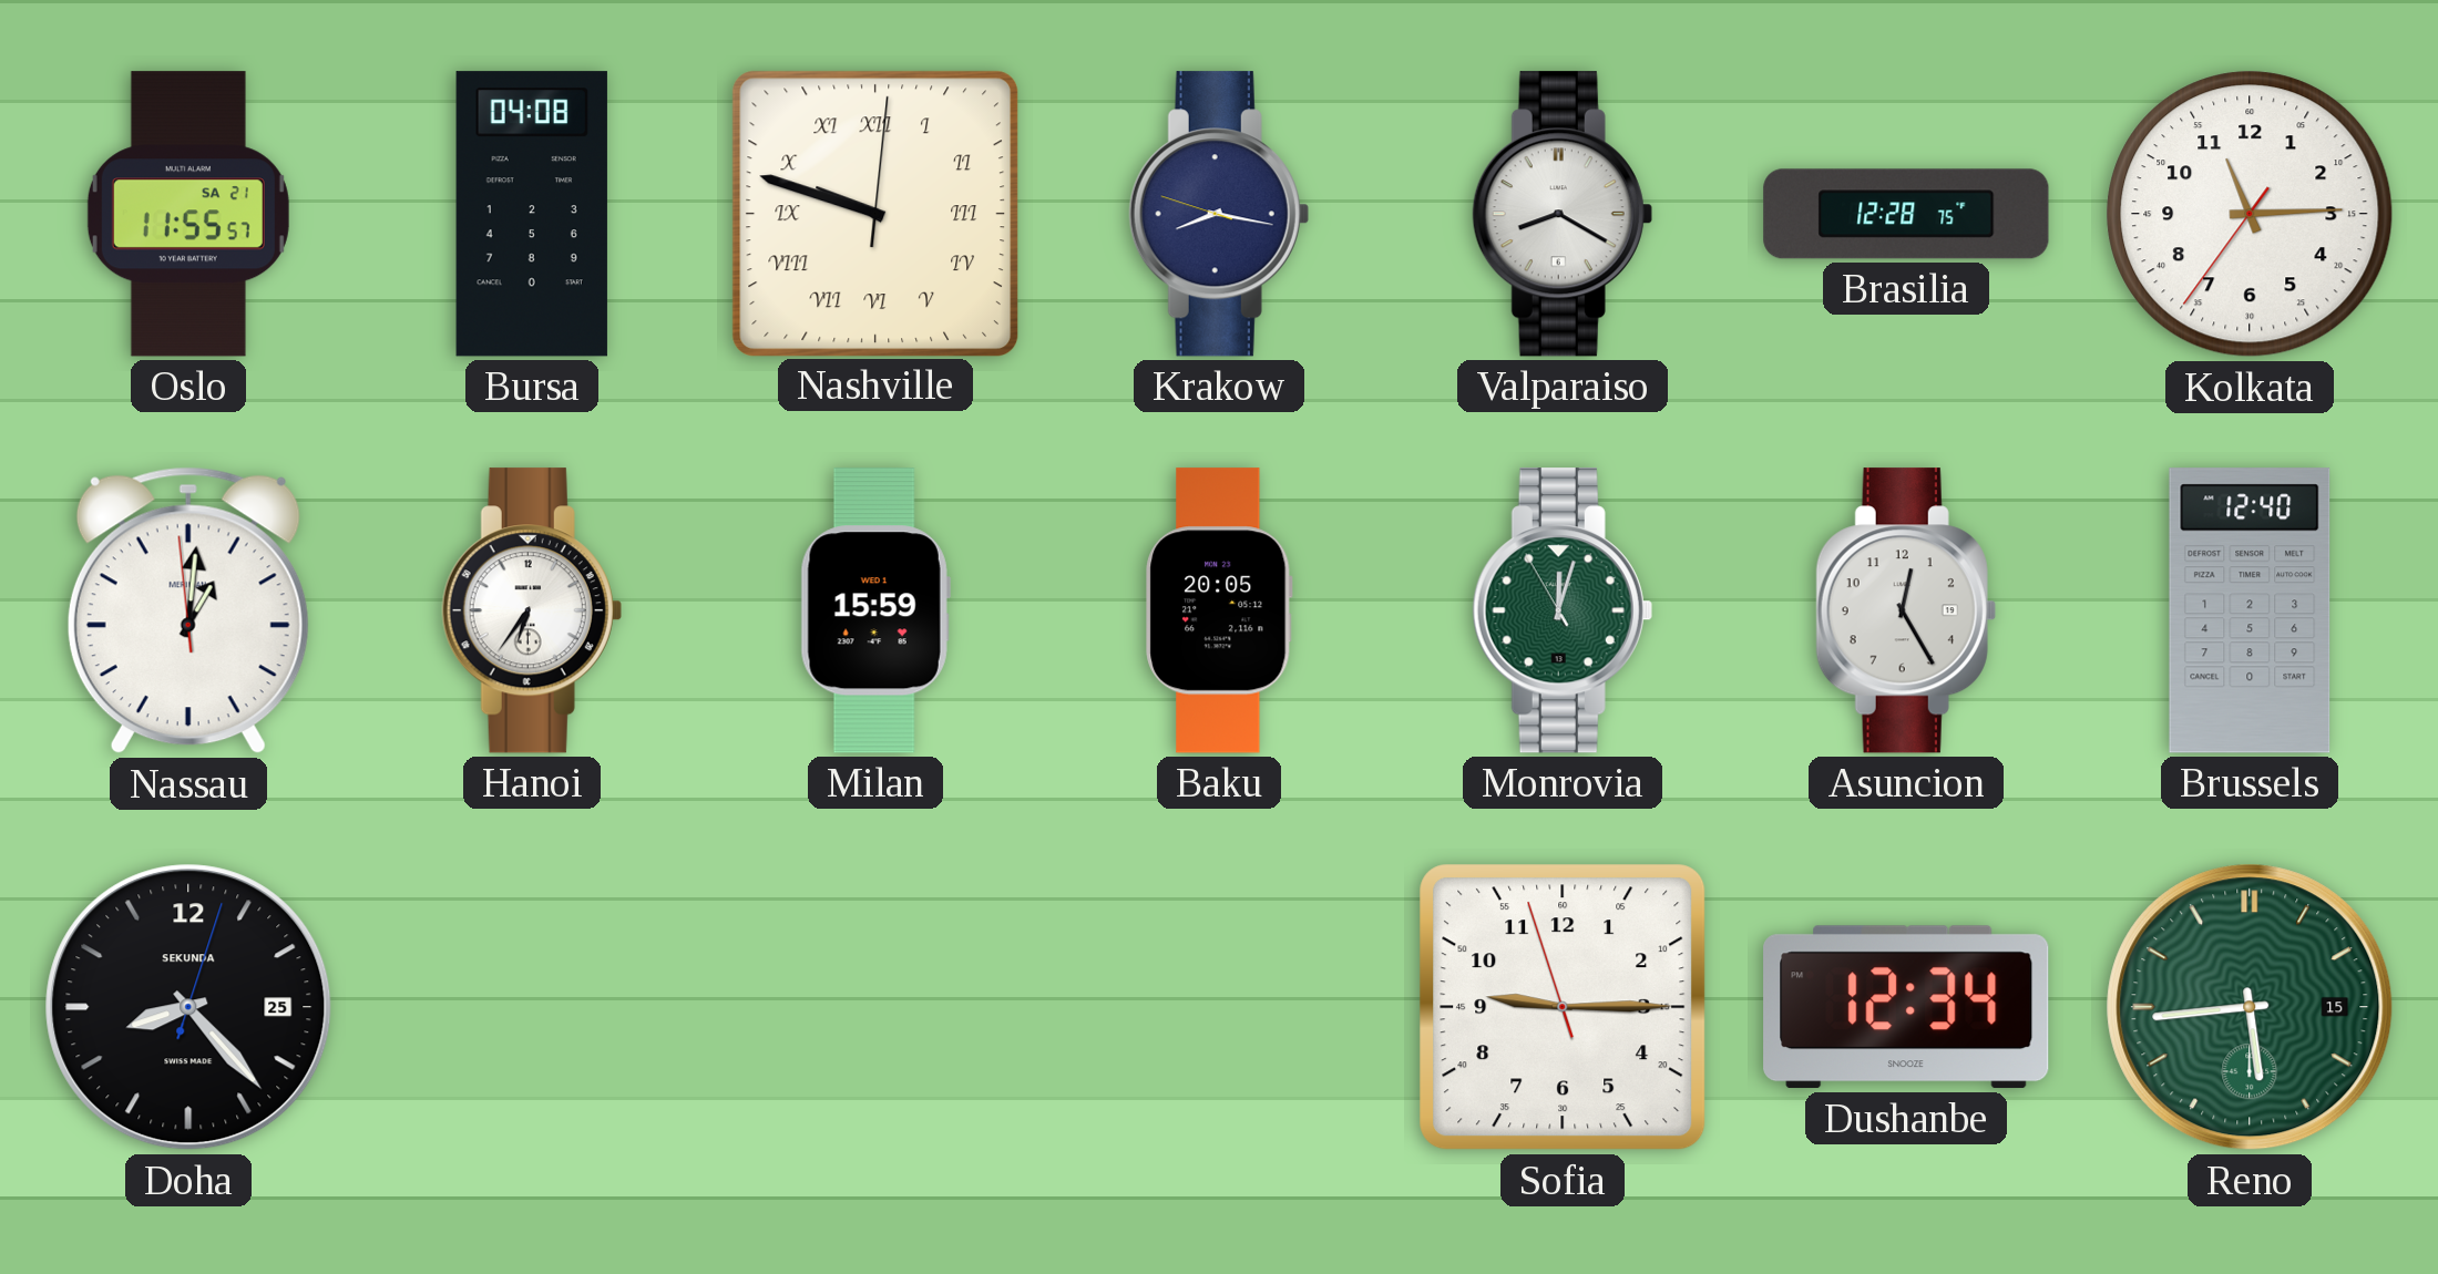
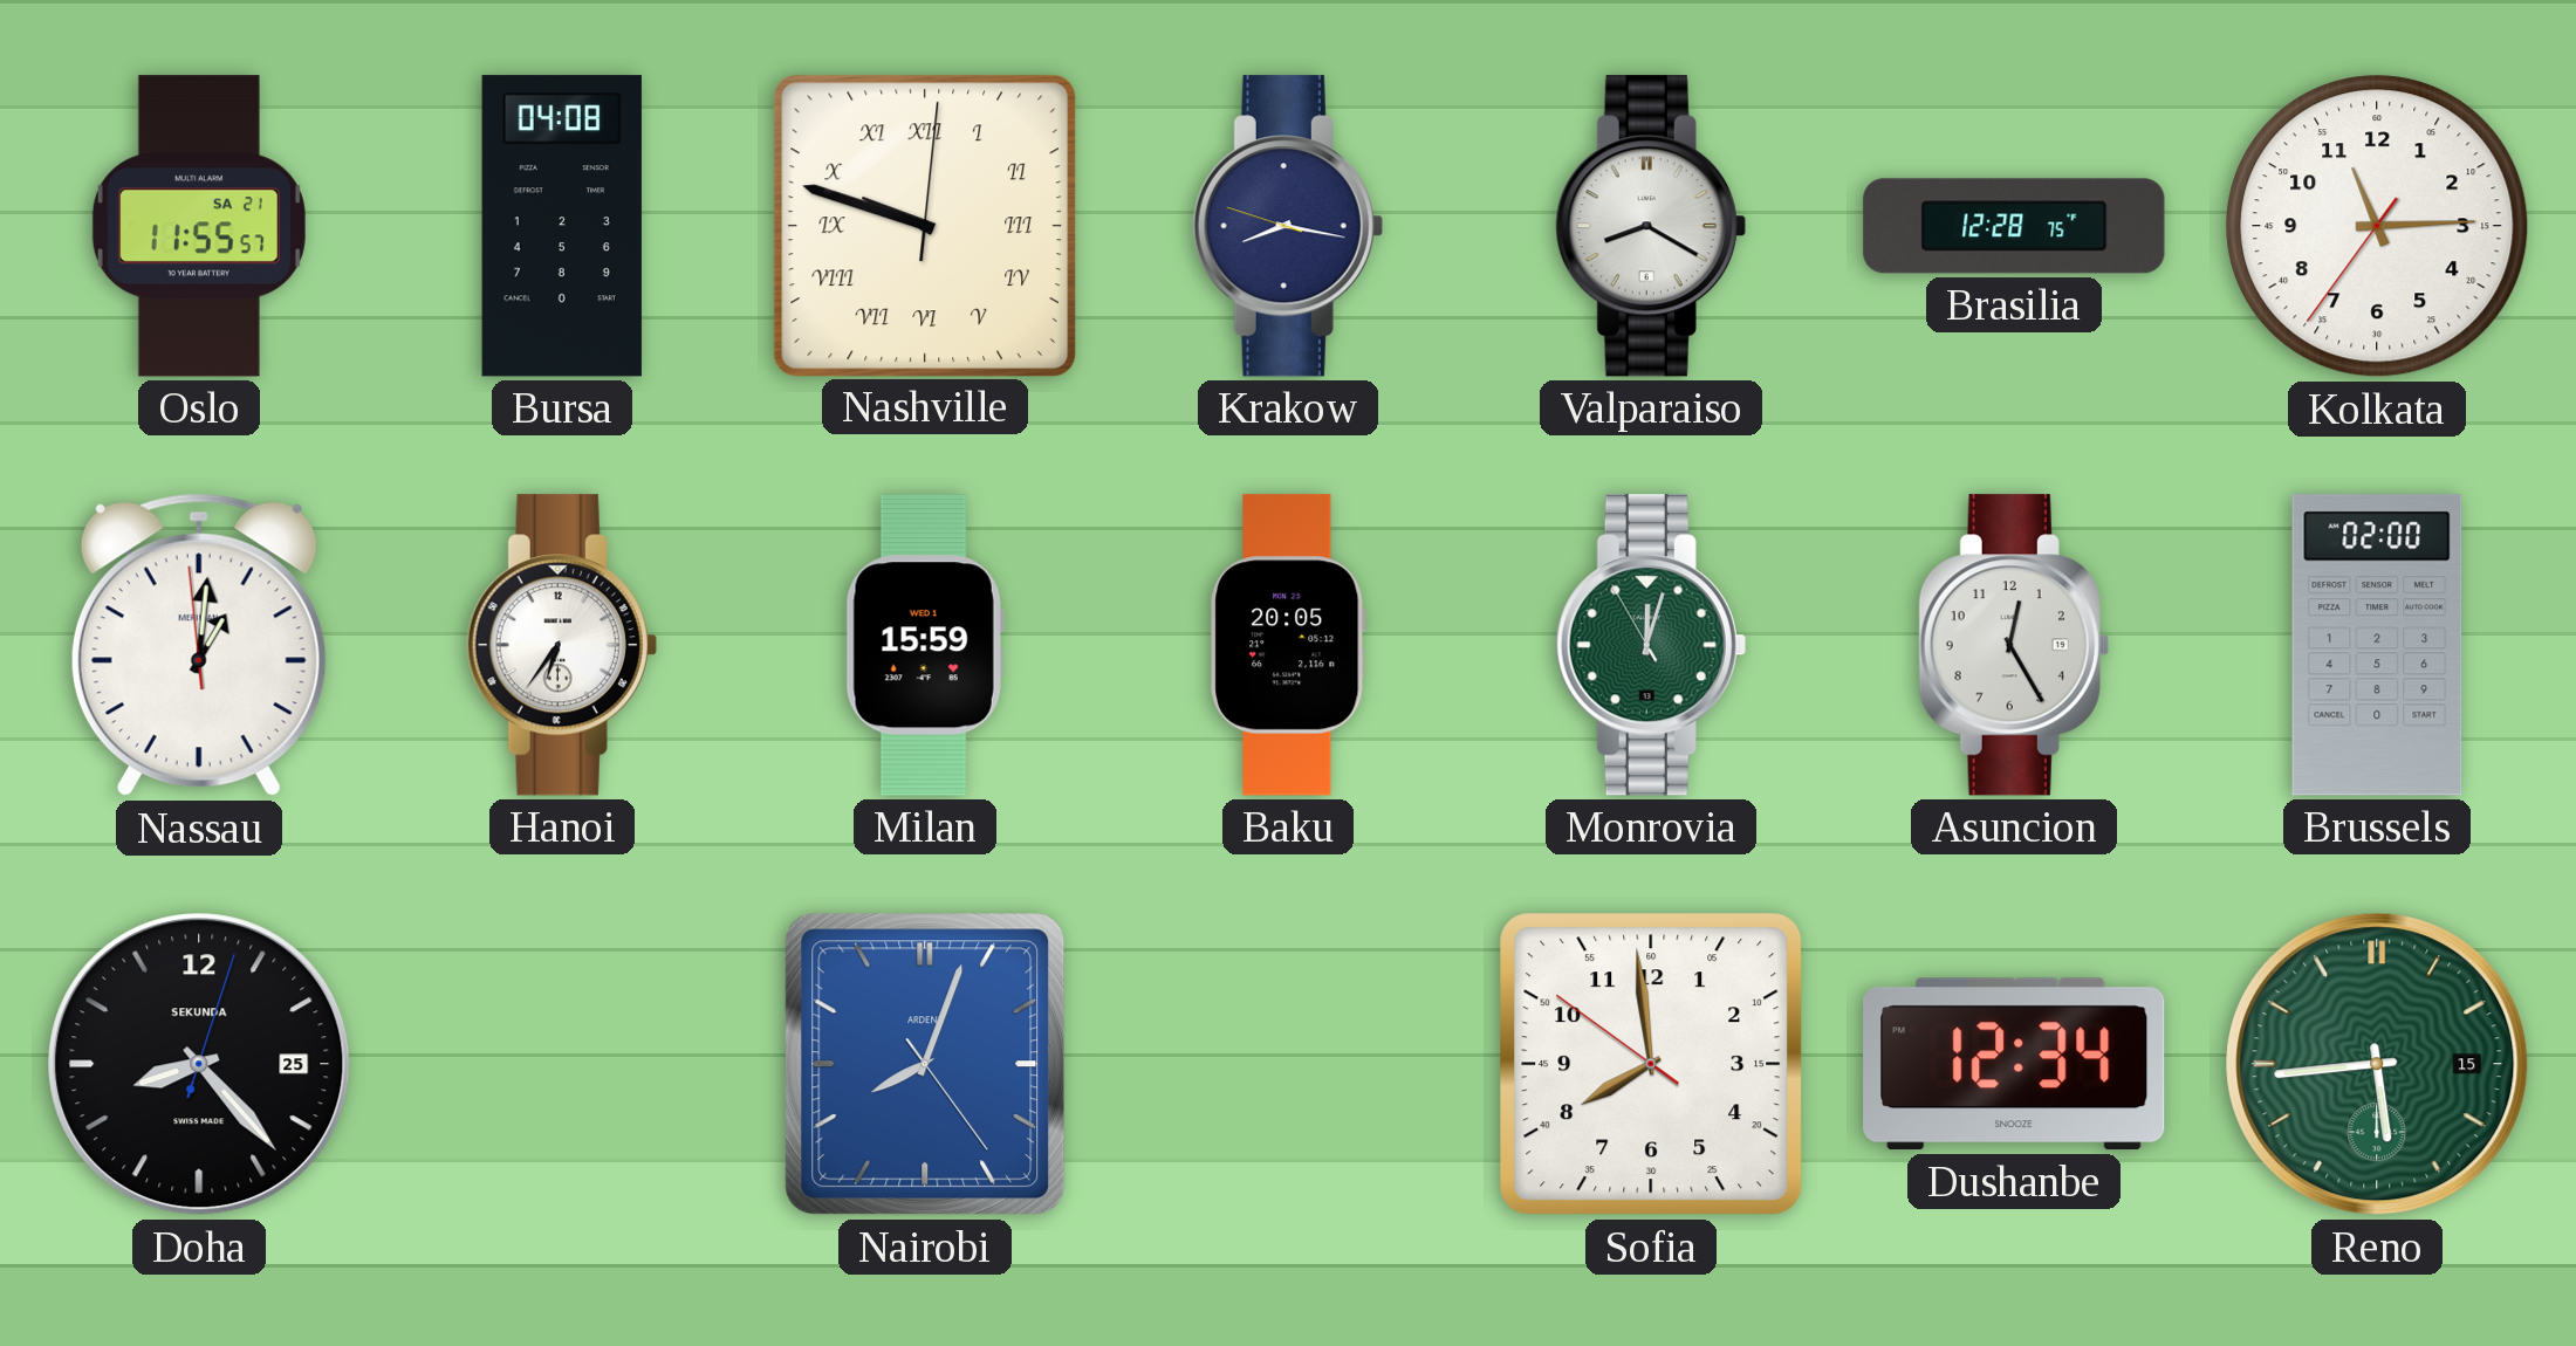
Brussels: 12:40 -> 02:00 (2377, 645)
Nairobi: none -> 8:03 (925, 1064)
Sofia: 9:14 -> 7:58 (1651, 1064)
